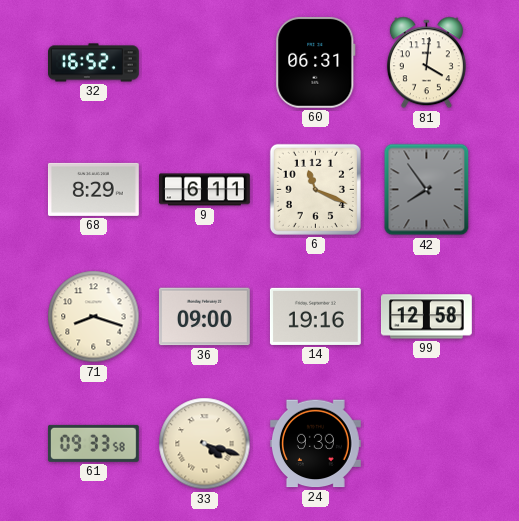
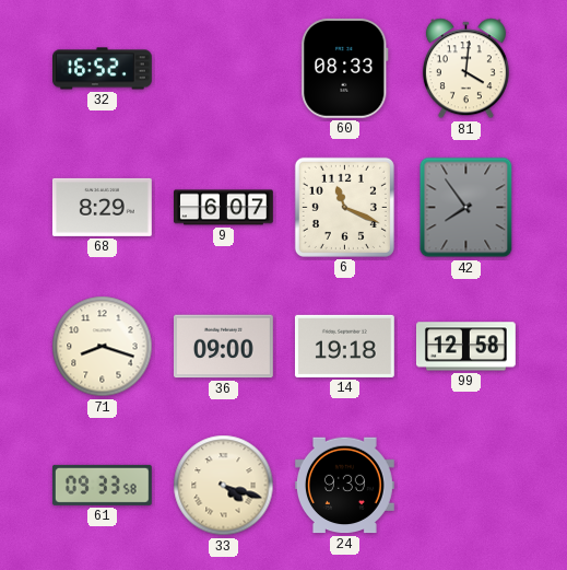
60: 06:31 -> 08:33 (345, 68)
9: 6:11 -> 6:07 (224, 208)
14: 19:16 -> 19:18 (344, 346)
